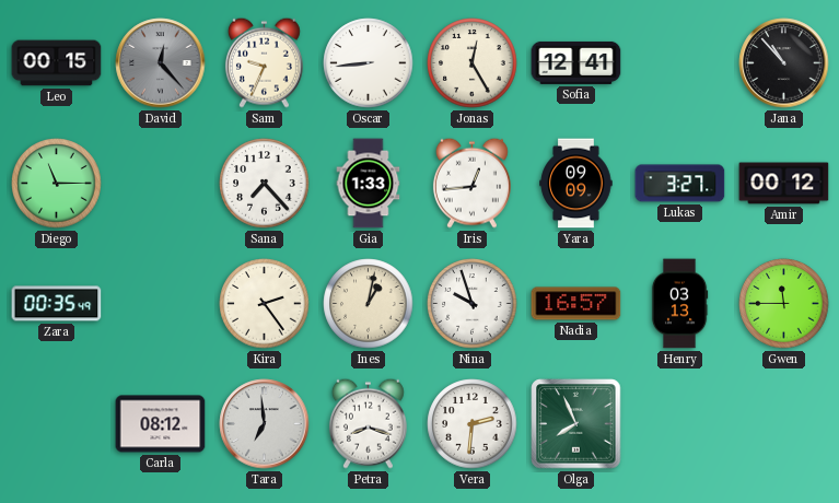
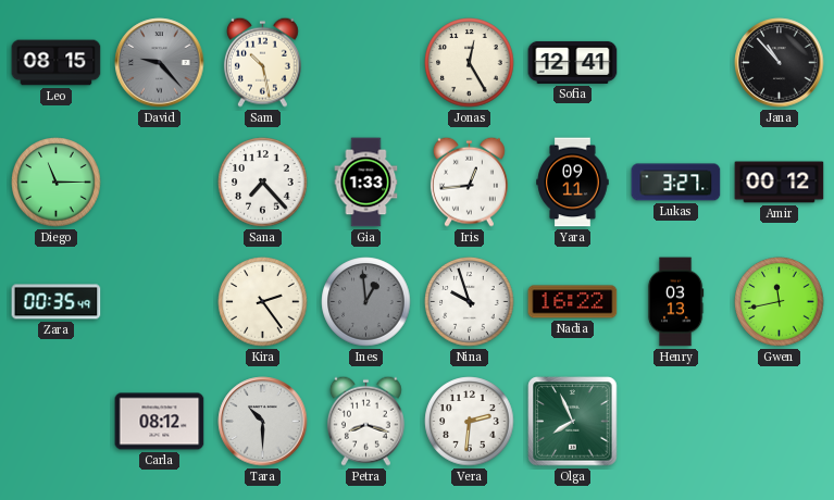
Leo: 00:15 -> 08:15 (57, 63)
David: 12:23 -> 9:23 (160, 63)
Sam: 9:34 -> 10:28 (262, 62)
Oscar: 8:44 -> none (369, 63)
Yara: 09:09 -> 09:11 (573, 183)
Ines: 1:02 -> 12:59 (366, 302)
Ines dial: cream -> grey (366, 302)
Nadia: 16:57 -> 16:22 (573, 302)
Gwen: 11:45 -> 11:43 (780, 302)
Tara: 6:59 -> 10:30 (263, 422)
